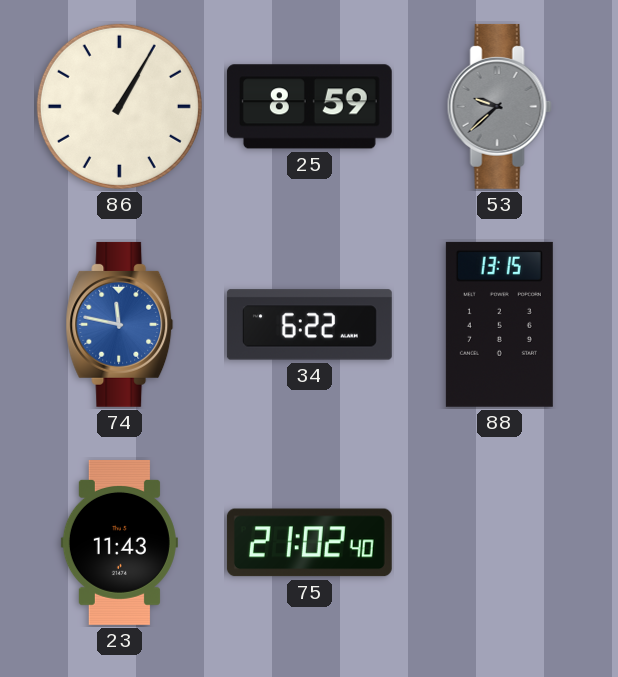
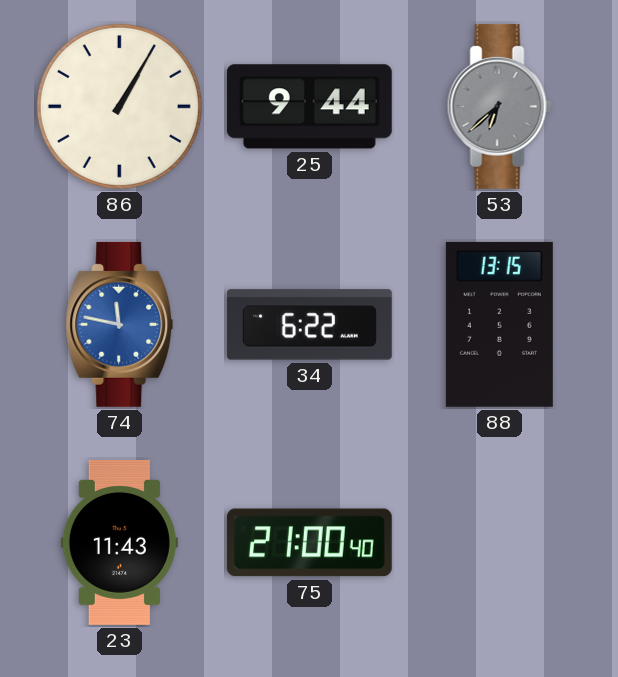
25: 8:59 -> 9:44 (309, 107)
53: 9:38 -> 6:38 (499, 106)
75: 21:02 -> 21:00 (309, 543)
